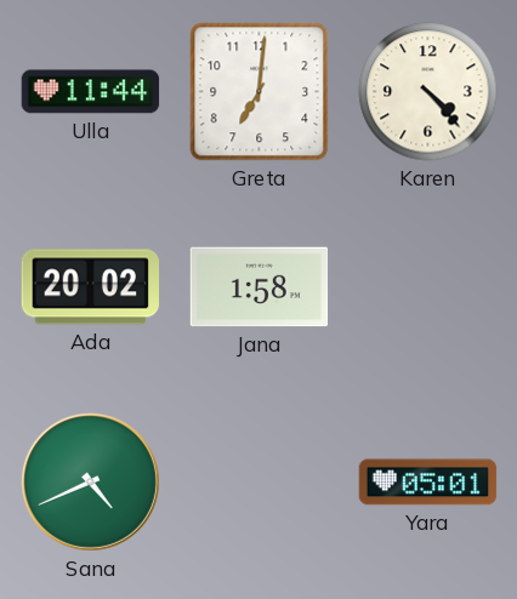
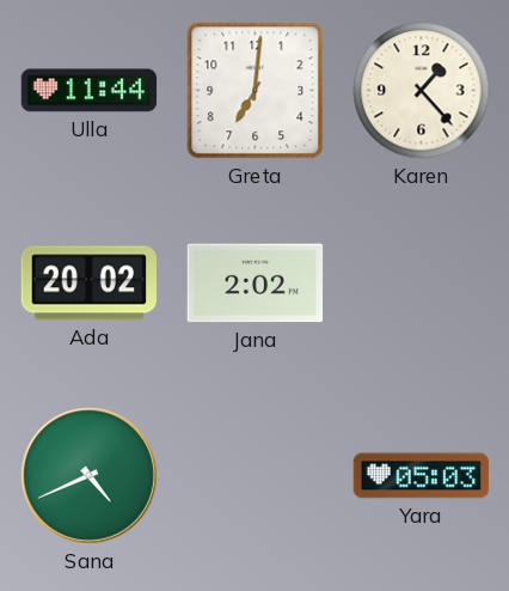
Karen: 4:23 -> 1:23 (422, 91)
Jana: 1:58 -> 2:02 (256, 284)
Yara: 05:01 -> 05:03 (422, 476)
